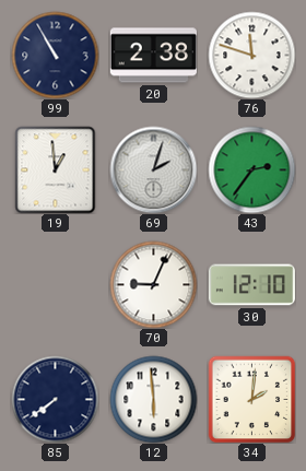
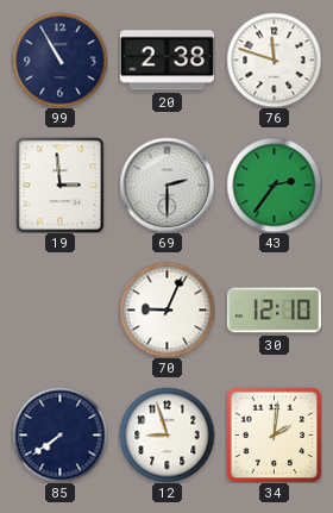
19: 12:59 -> 2:59 (61, 184)
69: 2:03 -> 2:30 (166, 184)
12: 5:59 -> 8:57 (166, 434)
